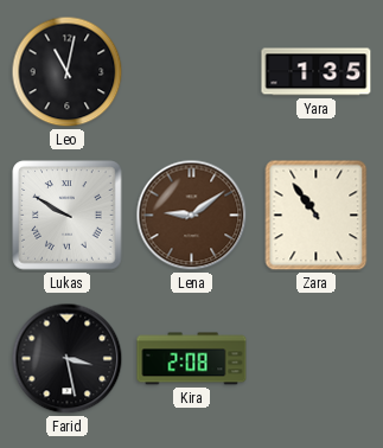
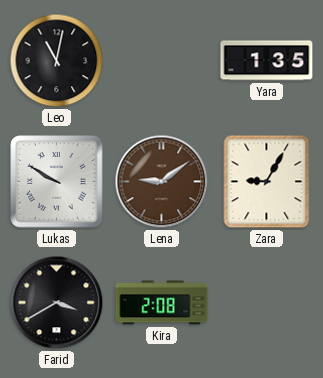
Zara: 10:54 -> 9:05 (267, 182)
Farid: 3:28 -> 3:40 (57, 303)
